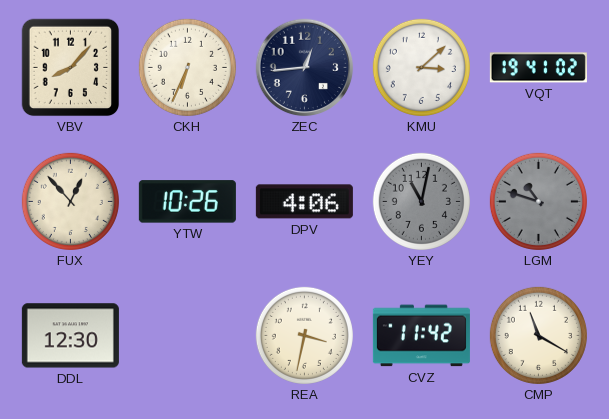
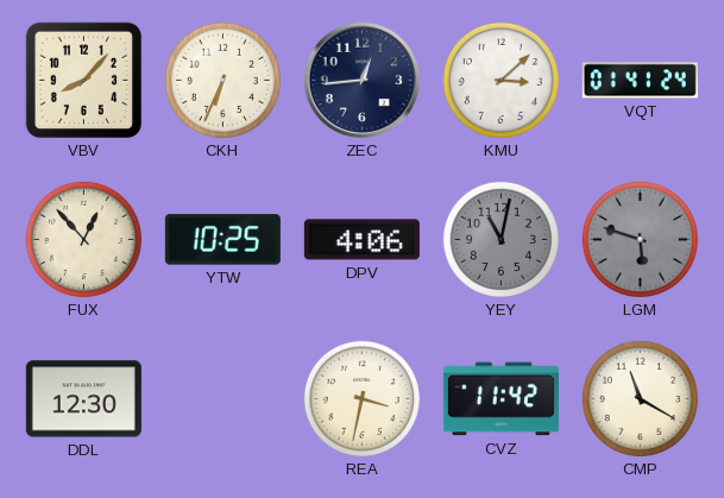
VQT: 19:41 -> 01:41 (640, 81)
YTW: 10:26 -> 10:25 (222, 240)
LGM: 10:48 -> 5:48 (640, 239)
